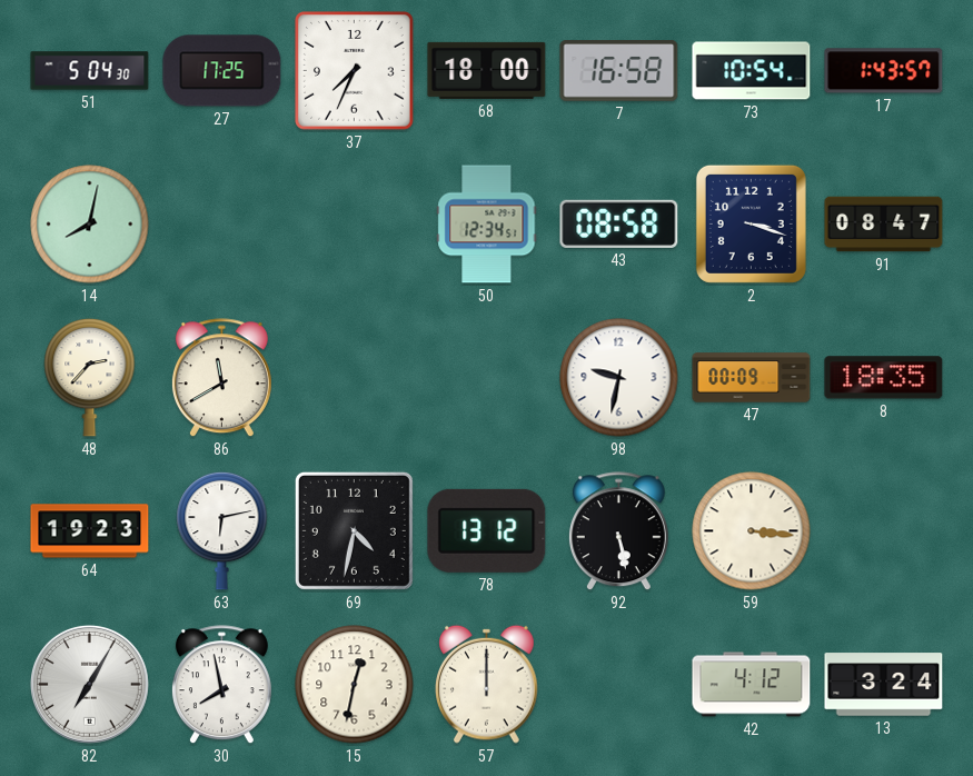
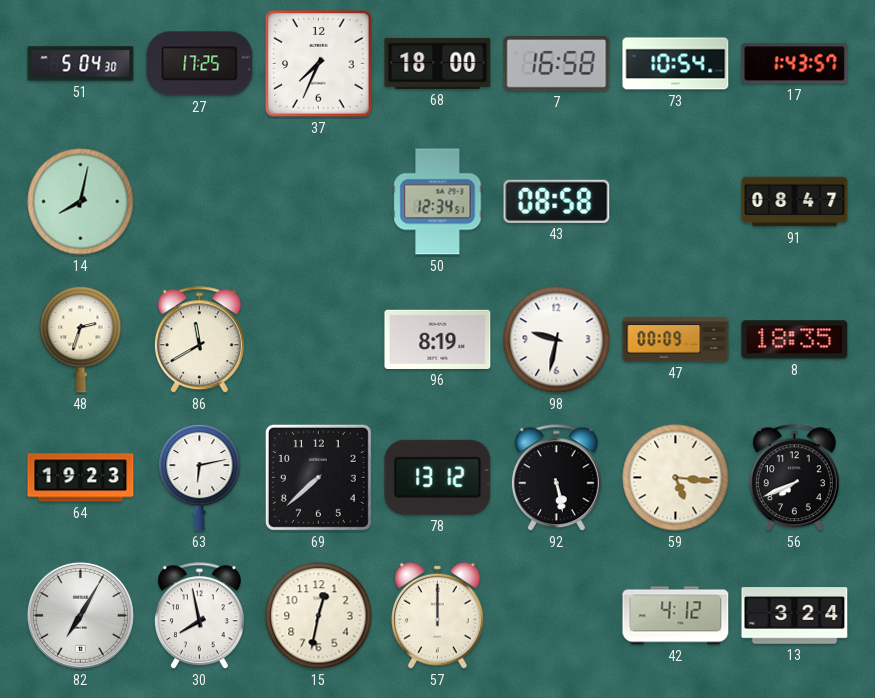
2: 3:18 -> none (751, 223)
48: 2:37 -> 2:33 (81, 339)
96: none -> 8:19 (438, 339)
69: 4:32 -> 7:38 (318, 477)
59: 3:16 -> 5:16 (676, 478)
56: none -> 7:41 (794, 478)
